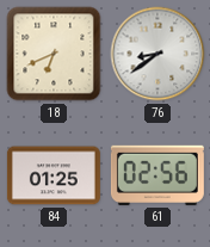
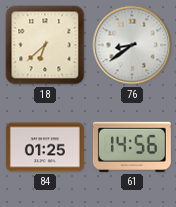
18: 6:41 -> 6:38 (45, 45)
61: 02:56 -> 14:56 (132, 147)
